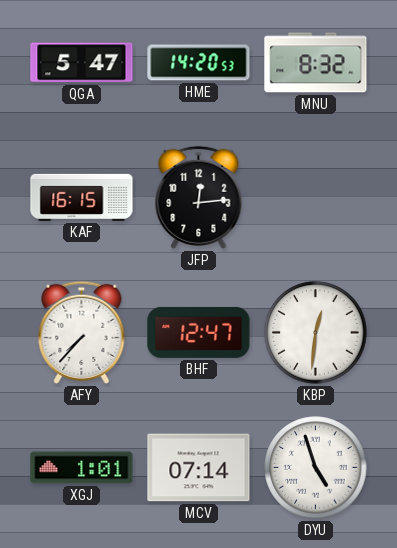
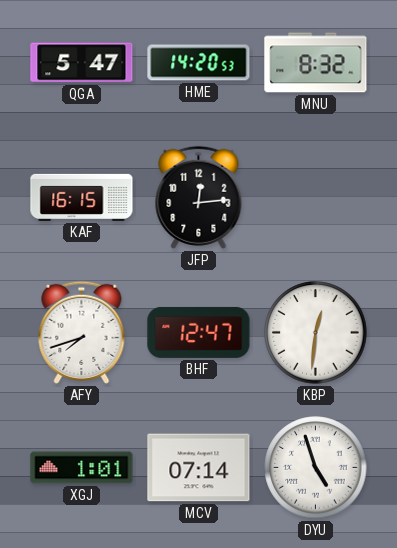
AFY: 7:37 -> 7:42 (82, 332)
